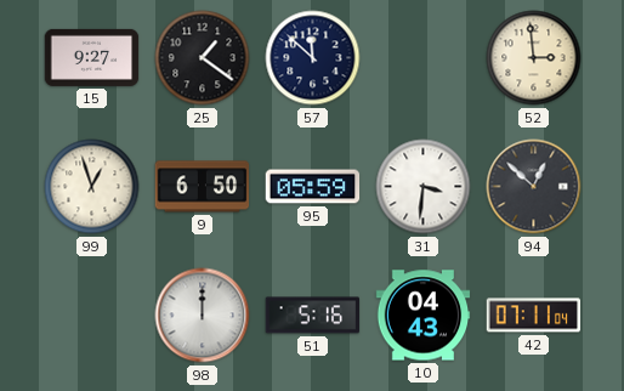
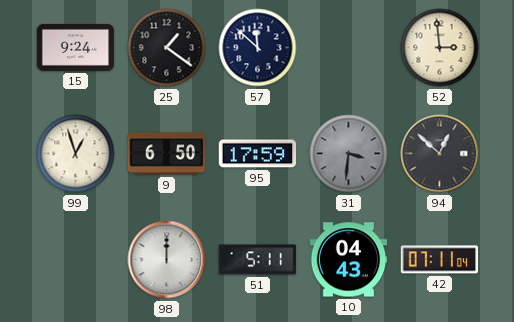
15: 9:27 -> 9:24 (76, 47)
95: 05:59 -> 17:59 (258, 154)
31 dial: white -> grey (349, 154)
51: 5:16 -> 5:11 (258, 260)
